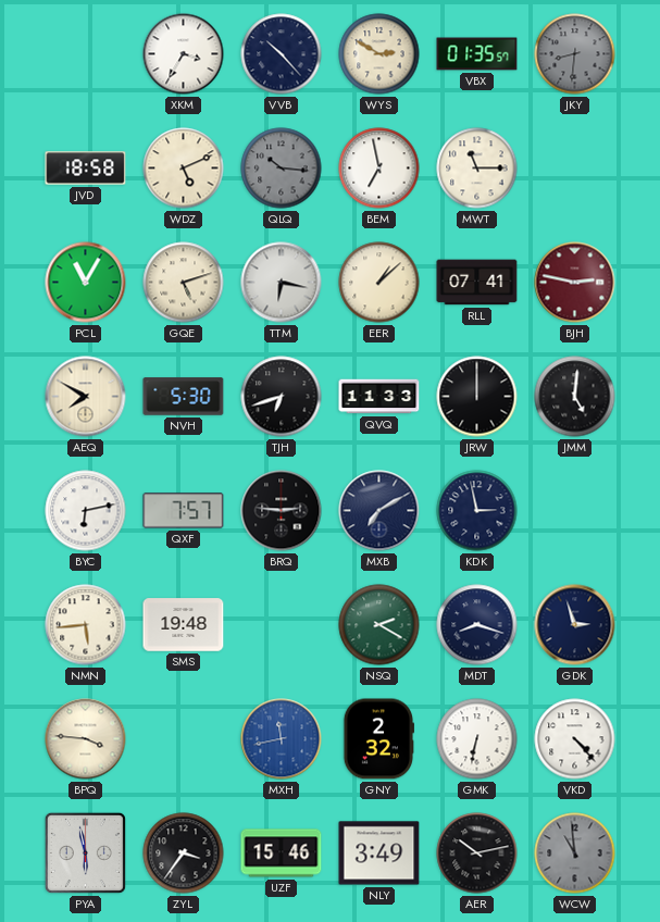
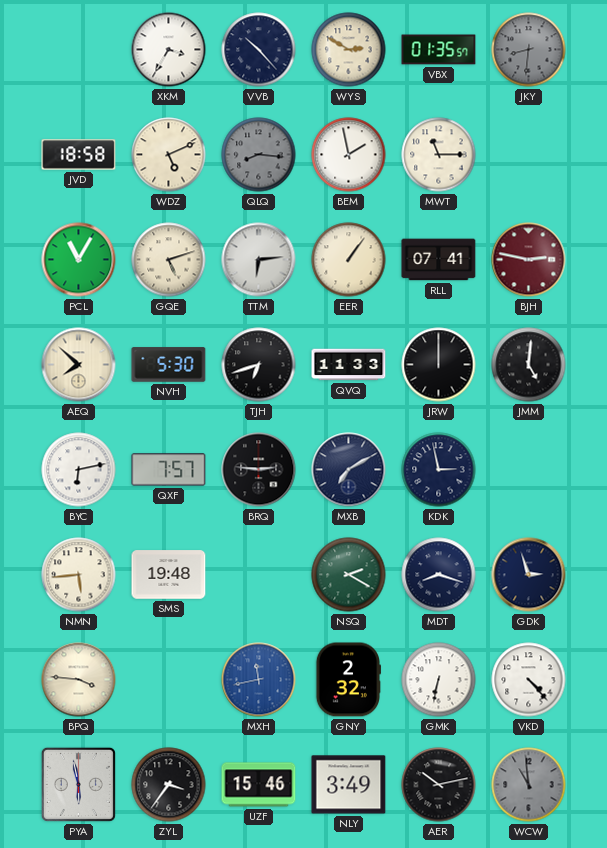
QLQ: 10:16 -> 8:16 (259, 155)
BEM: 6:58 -> 1:58 (349, 155)
TTM: 6:17 -> 6:14 (259, 260)
EER: 1:08 -> 1:06 (349, 260)
AEQ: 7:50 -> 7:52 (79, 365)
